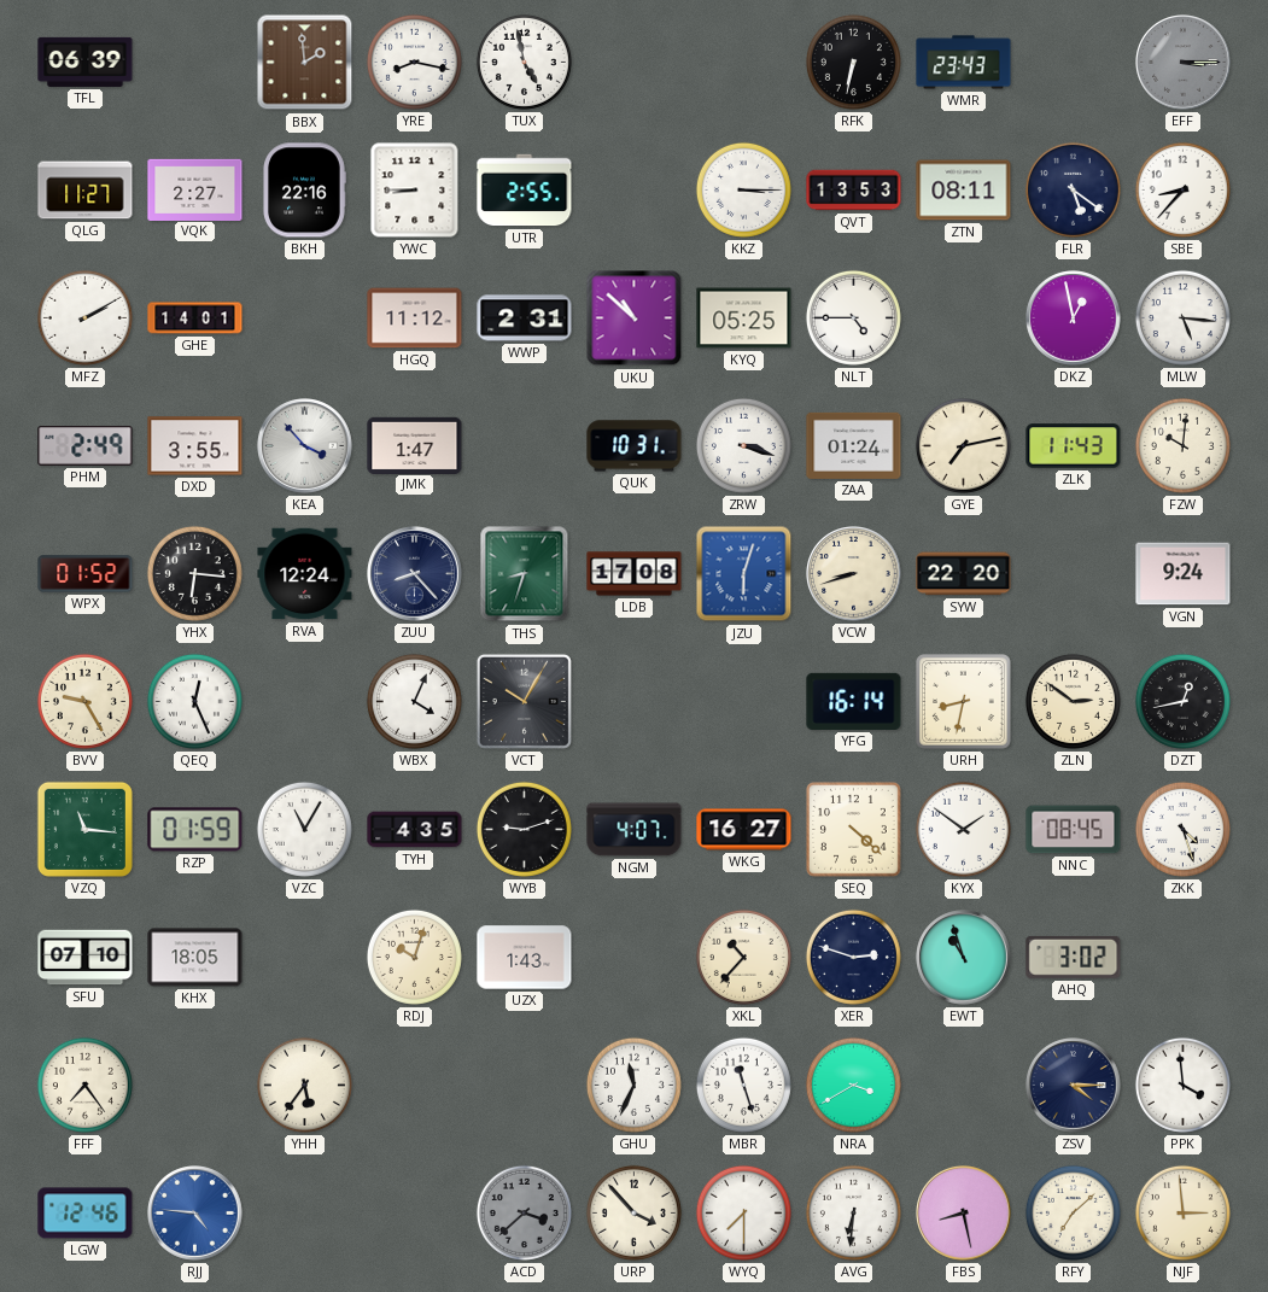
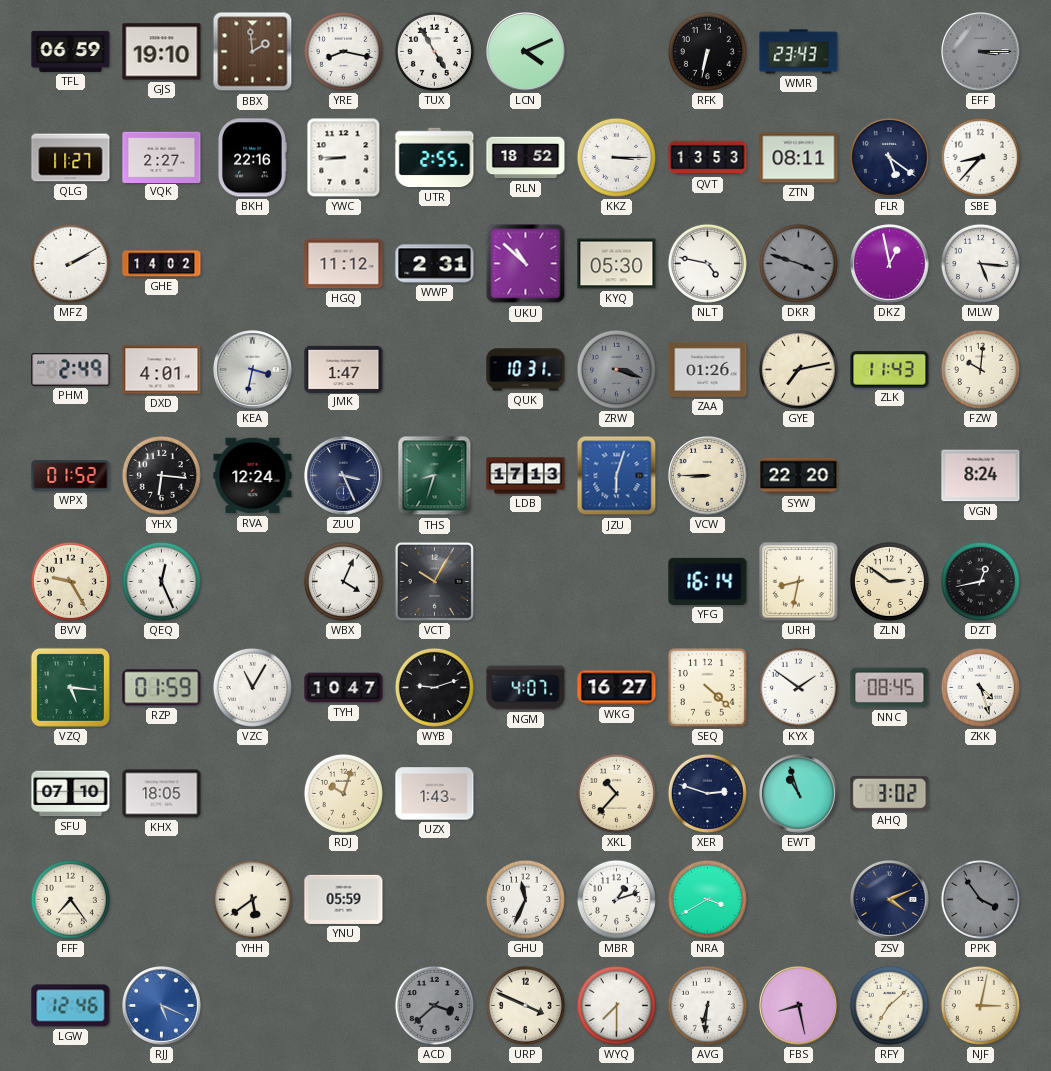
TFL: 06:39 -> 06:59 (71, 51)
GJS: none -> 19:10 (162, 52)
TUX: 4:58 -> 4:55 (434, 51)
LCN: none -> 4:11 (526, 52)
RLN: none -> 18:52 (526, 158)
GHE: 14:01 -> 14:02 (162, 264)
KYQ: 05:25 -> 05:30 (617, 264)
NLT: 4:45 -> 4:47 (707, 263)
DKR: none -> 3:48 (798, 263)
DXD: 3:55 -> 4:01 (162, 370)
KEA: 3:53 -> 3:32 (253, 370)
ZRW dial: white -> grey (616, 369)
ZAA: 01:24 -> 01:26 (708, 369)
ZUU: 8:23 -> 3:26 (344, 476)
LDB: 17:08 -> 17:13 (526, 476)
VCW: 8:42 -> 8:45 (708, 476)
VGN: 9:24 -> 8:24 (981, 476)
VZQ: 11:16 -> 5:16 (70, 687)
TYH: 4:35 -> 10:47 (344, 688)
YHH: 5:36 -> 5:39 (252, 899)
YNU: none -> 05:59 (344, 899)
MBR: 11:27 -> 1:12 (616, 899)
ZSV: 4:15 -> 4:11 (890, 900)
PPK: 3:59 -> 3:54 (980, 899)
PPK dial: white -> grey (980, 899)
RJJ: 4:46 -> 5:19 (162, 1006)
URP: 3:53 -> 3:49 (525, 1005)
NJF: 2:59 -> 3:02 (980, 1005)
